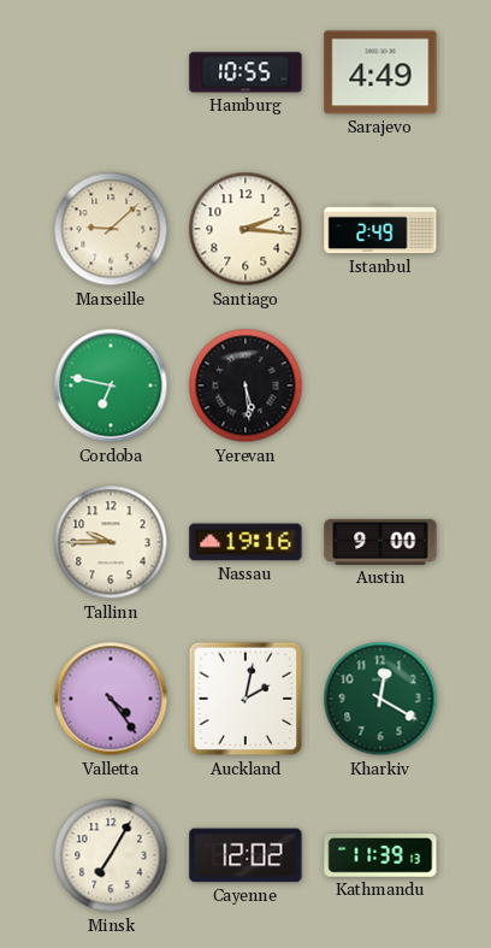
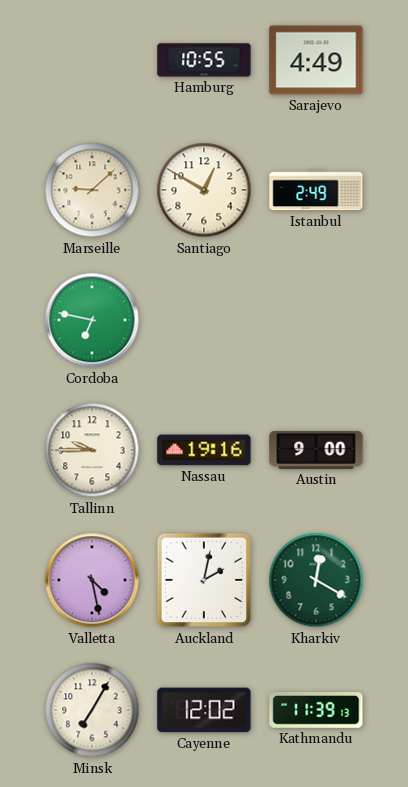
Santiago: 2:16 -> 12:50 (204, 190)
Yerevan: 5:29 -> none (245, 385)
Valletta: 4:24 -> 4:28 (92, 580)
